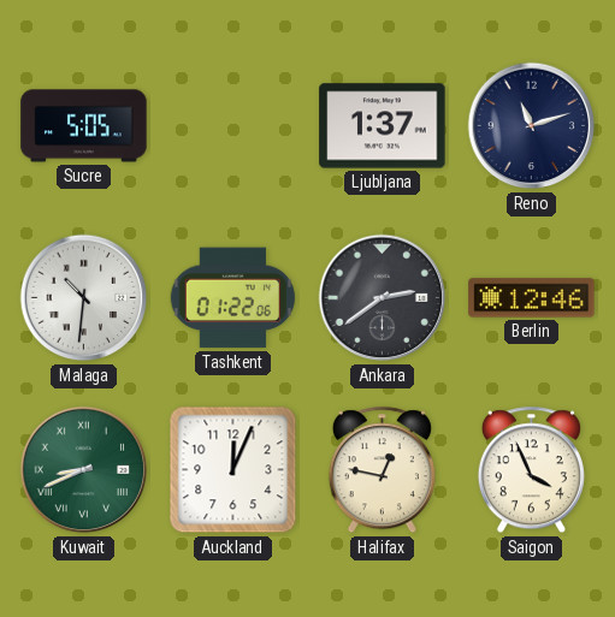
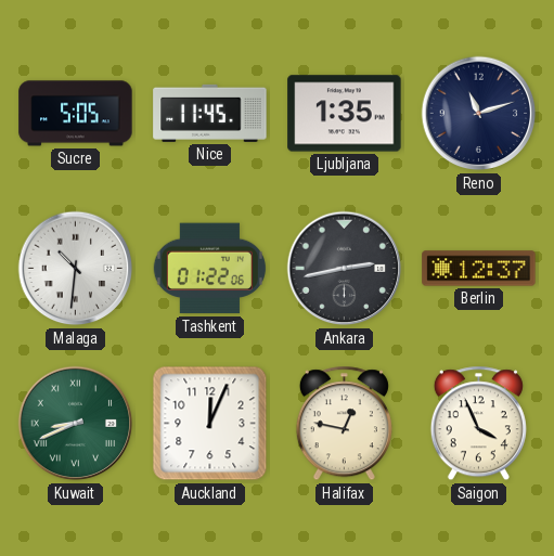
Nice: none -> 11:45 (210, 113)
Ljubljana: 1:37 -> 1:35 (345, 114)
Ankara: 2:39 -> 2:43 (345, 269)
Berlin: 12:46 -> 12:37 (479, 269)
